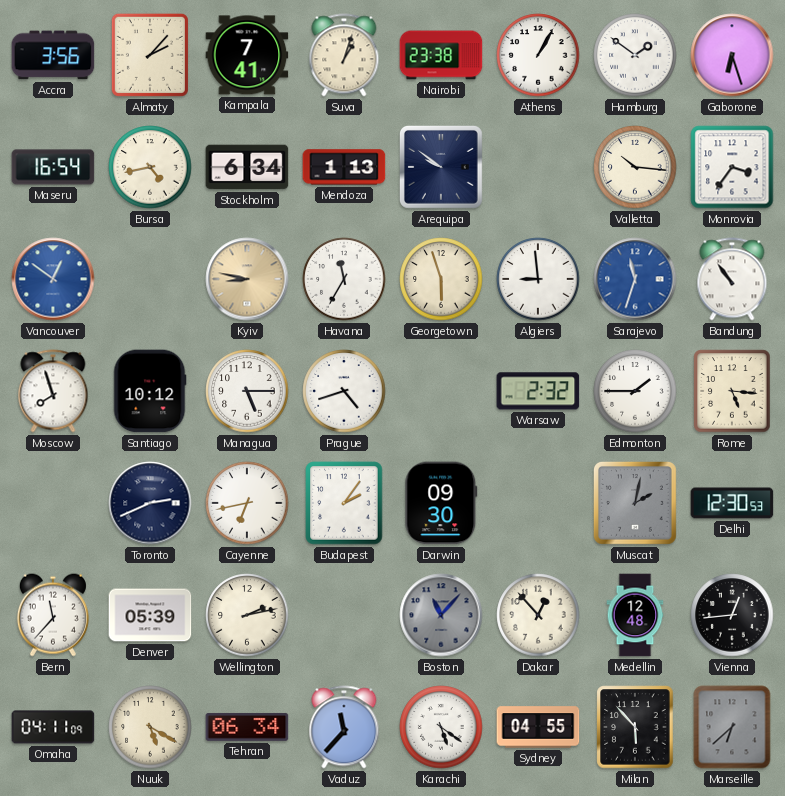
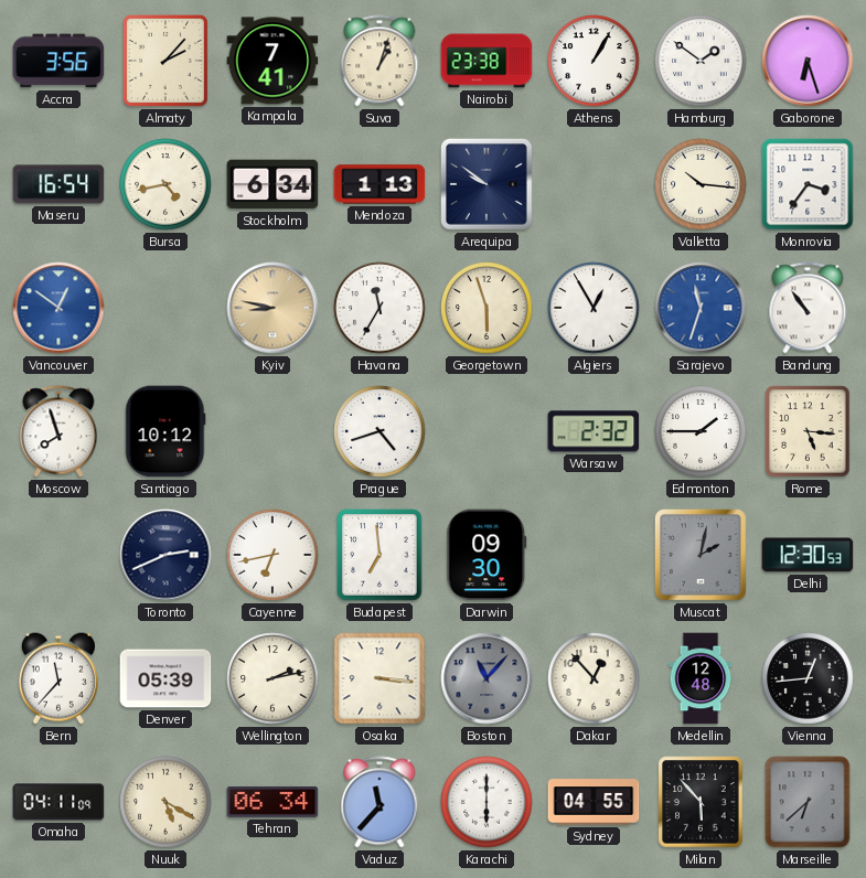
Algiers: 8:59 -> 12:55 (594, 308)
Managua: 5:15 -> none (247, 391)
Budapest: 2:06 -> 6:59 (379, 555)
Osaka: none -> 3:16 (379, 678)
Karachi: 5:21 -> 6:00 (487, 802)
